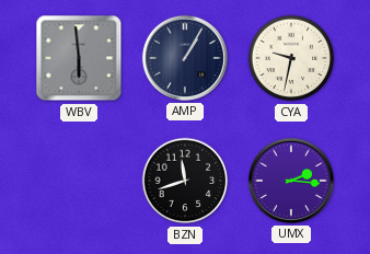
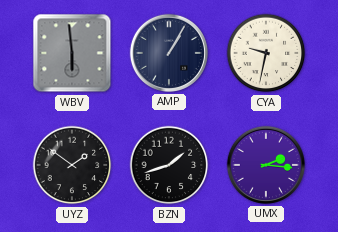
UYZ: none -> 1:51 (72, 165)
BZN: 11:42 -> 1:42 (169, 165)
